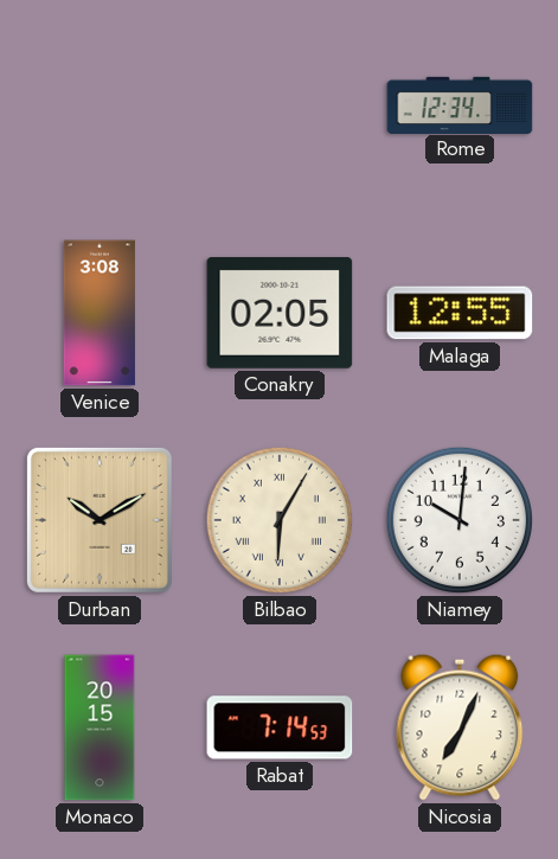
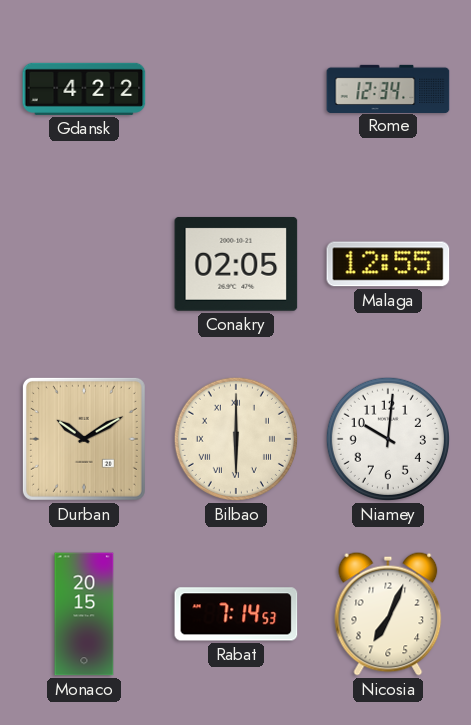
Gdansk: none -> 4:22 (84, 89)
Venice: 3:08 -> none (100, 313)
Bilbao: 6:05 -> 6:00 (236, 439)
